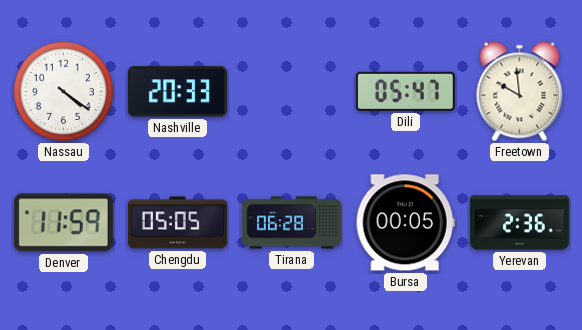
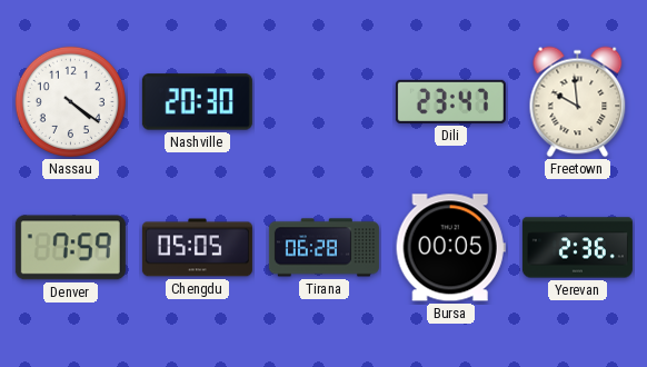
Nashville: 20:33 -> 20:30 (197, 102)
Dili: 05:47 -> 23:47 (450, 101)
Denver: 11:59 -> 7:59 (70, 248)
